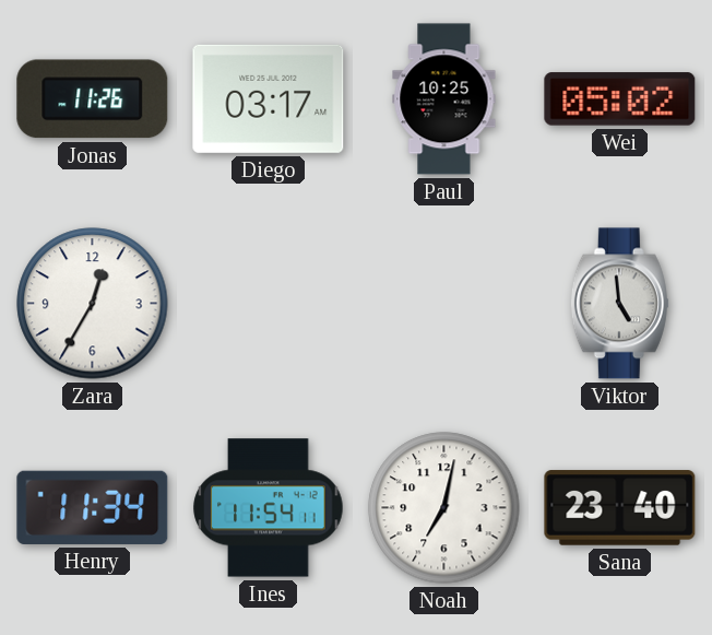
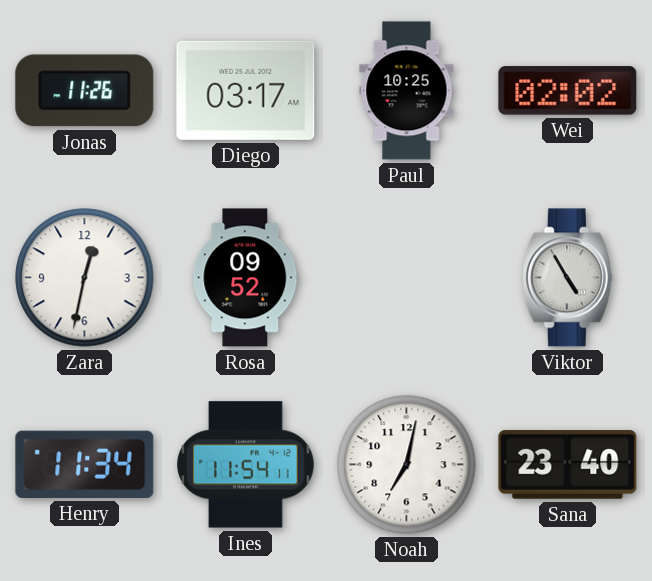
Wei: 05:02 -> 02:02 (568, 91)
Zara: 12:35 -> 12:32 (85, 278)
Rosa: none -> 09:52 (246, 278)
Viktor: 4:59 -> 4:55 (567, 278)
